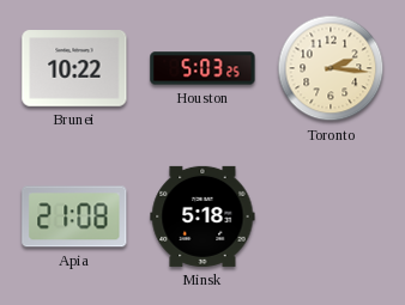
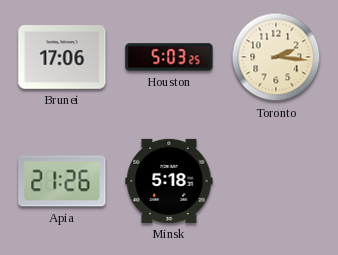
Brunei: 10:22 -> 17:06 (62, 57)
Apia: 21:08 -> 21:26 (62, 181)
